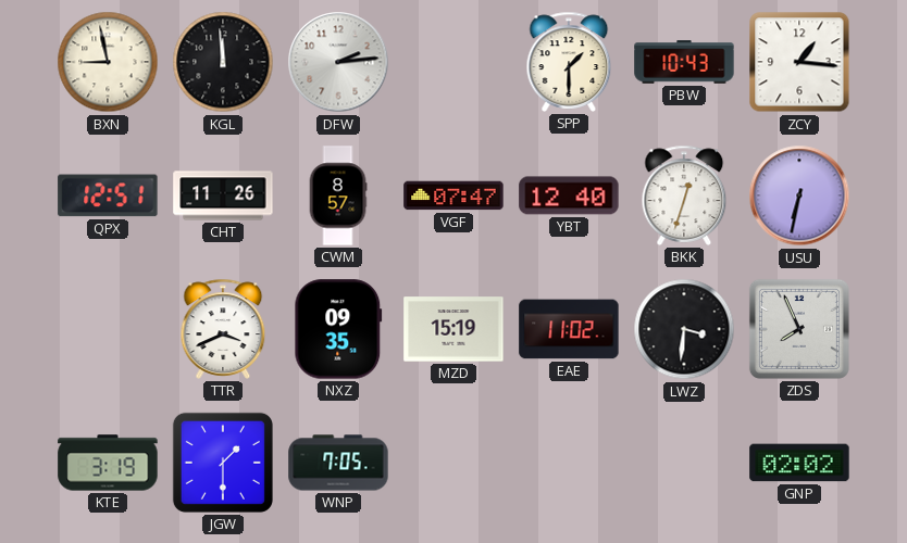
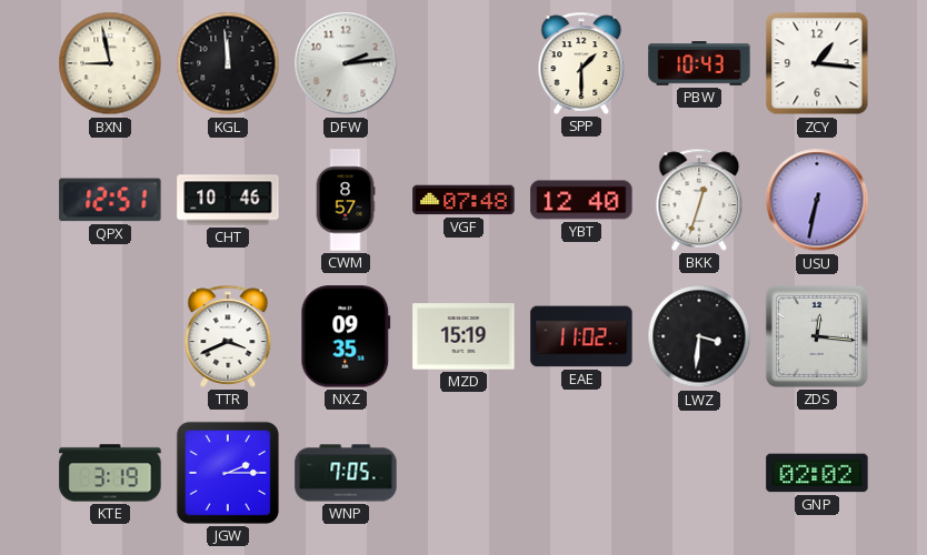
CHT: 11:26 -> 10:46 (228, 200)
VGF: 07:47 -> 07:48 (463, 200)
ZDS: 7:56 -> 12:16 (817, 336)
JGW: 1:30 -> 2:15 (228, 473)
